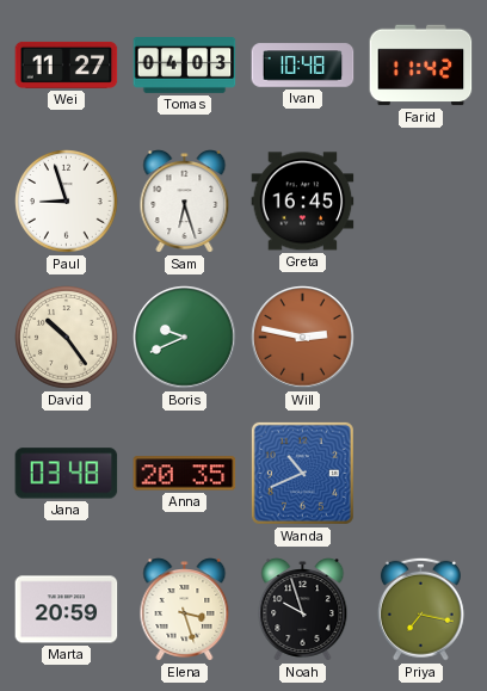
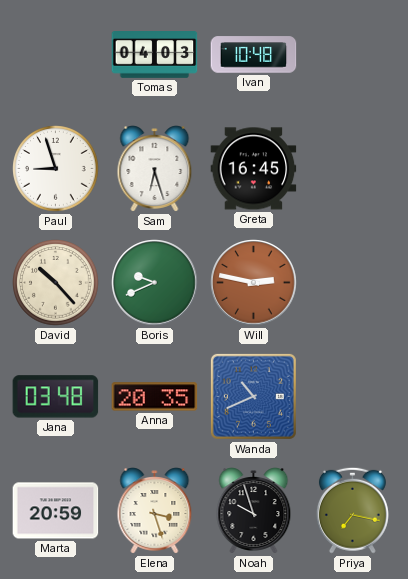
Wei: 11:27 -> none (67, 64)
Farid: 11:42 -> none (421, 66)
David: 10:24 -> 10:23 (56, 283)
